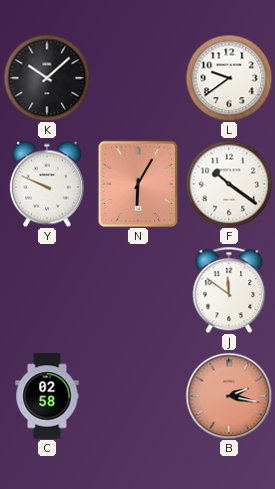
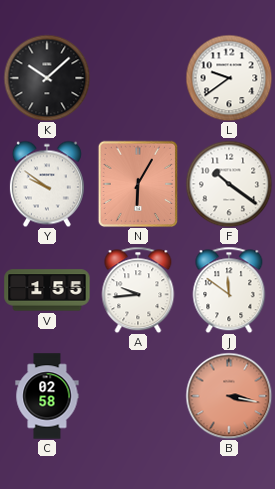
Y: 9:49 -> 9:51 (47, 184)
V: none -> 1:55 (47, 290)
A: none -> 9:44 (138, 290)
B: 2:17 -> 3:17 (229, 396)
